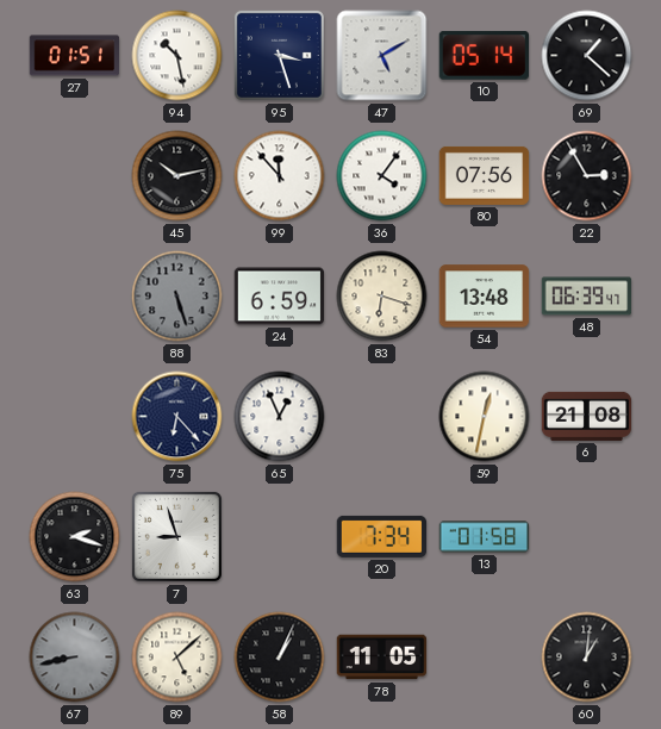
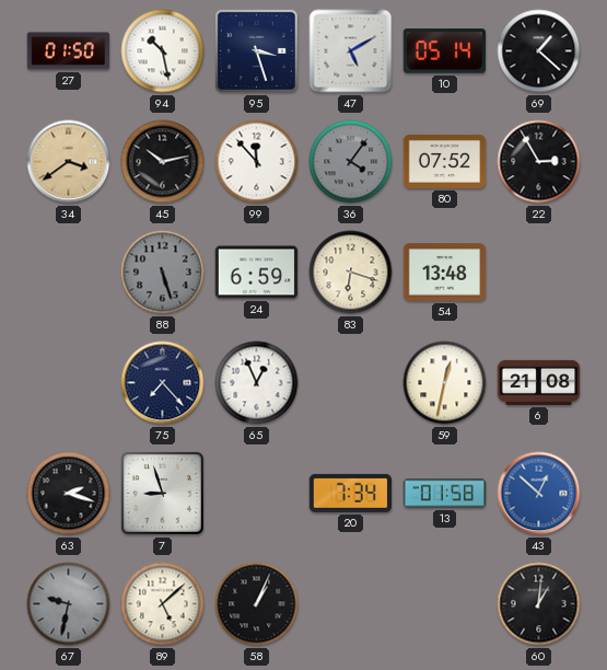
27: 01:51 -> 01:50 (69, 51)
34: none -> 3:39 (69, 162)
36 dial: white -> grey (351, 162)
80: 07:56 -> 07:52 (445, 161)
48: 06:39 -> none (587, 297)
75: 6:23 -> 7:23 (163, 383)
43: none -> 12:52 (539, 494)
67: 8:43 -> 9:32 (69, 604)
78: 11:05 -> none (382, 658)
